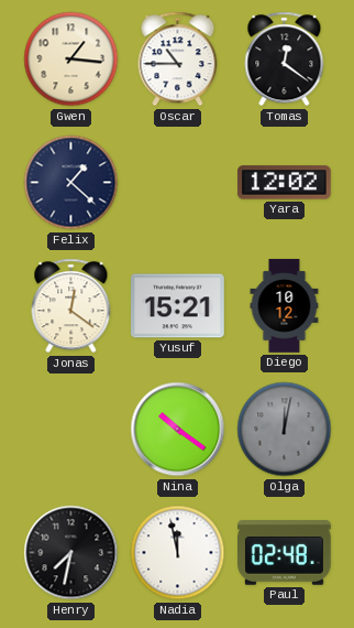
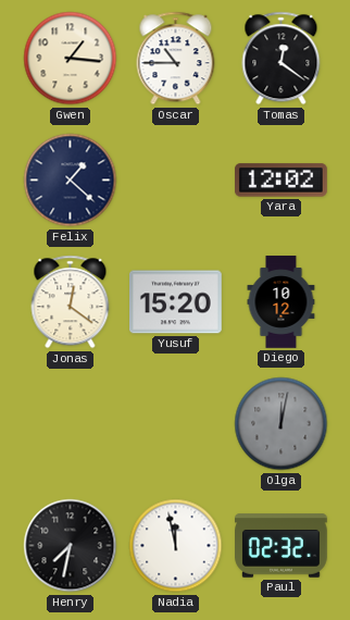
Yusuf: 15:21 -> 15:20 (176, 302)
Nina: 10:21 -> none (178, 430)
Paul: 02:48 -> 02:32 (282, 546)
